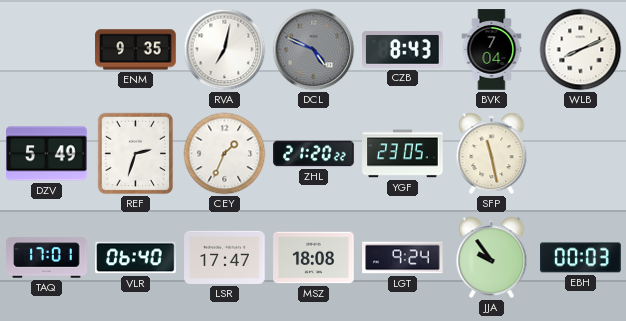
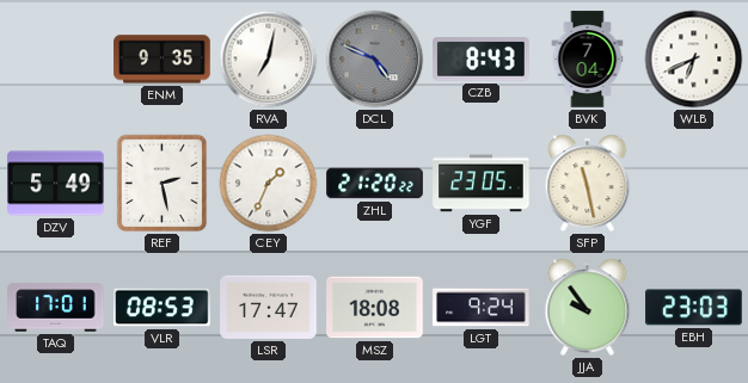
WLB: 8:11 -> 6:41 (694, 60)
REF: 2:33 -> 2:28 (163, 184)
VLR: 06:40 -> 08:53 (163, 308)
EBH: 00:03 -> 23:03 (694, 308)
